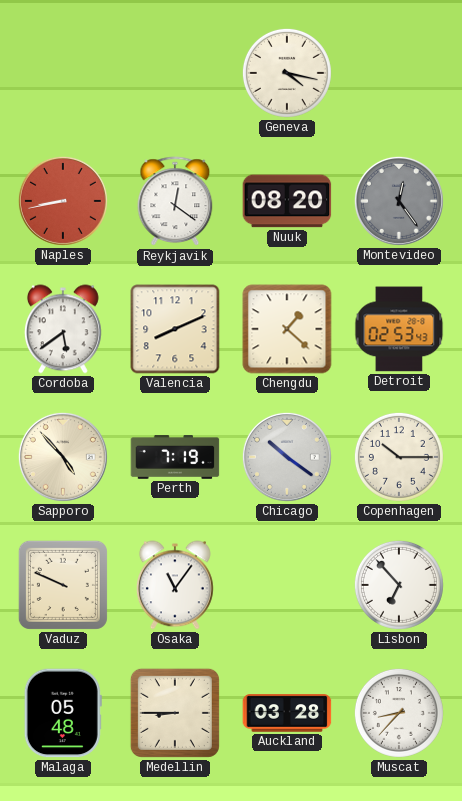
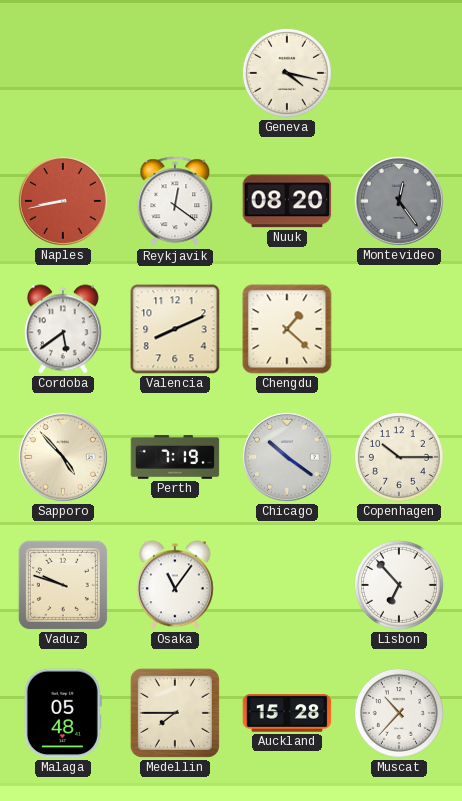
Detroit: 02:53 -> none (399, 329)
Vaduz: 9:49 -> 9:48 (63, 585)
Medellin: 8:45 -> 7:45 (175, 713)
Auckland: 03:28 -> 15:28 (287, 713)
Muscat: 8:37 -> 10:37 (399, 713)
